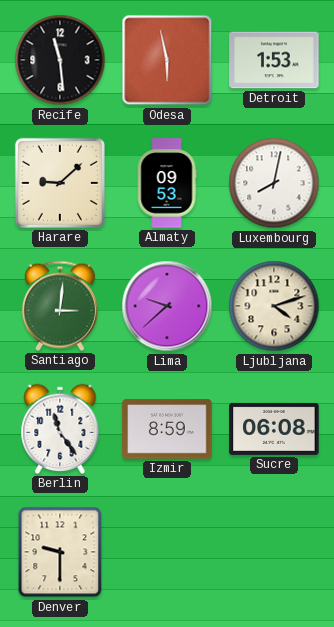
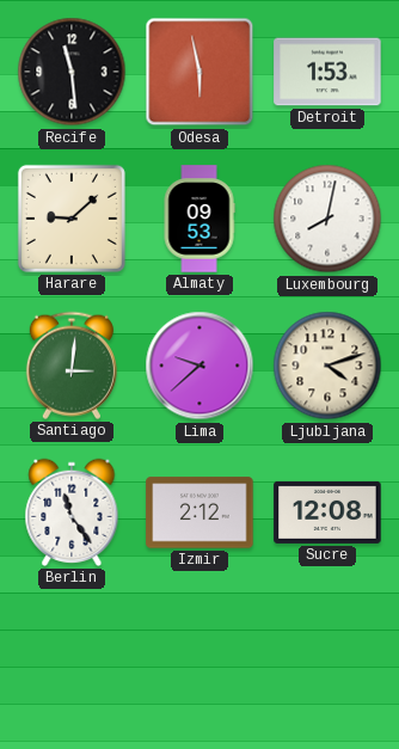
Izmir: 8:59 -> 2:12 (199, 512)
Sucre: 06:08 -> 12:08 (327, 512)
Denver: 9:30 -> none (60, 552)
